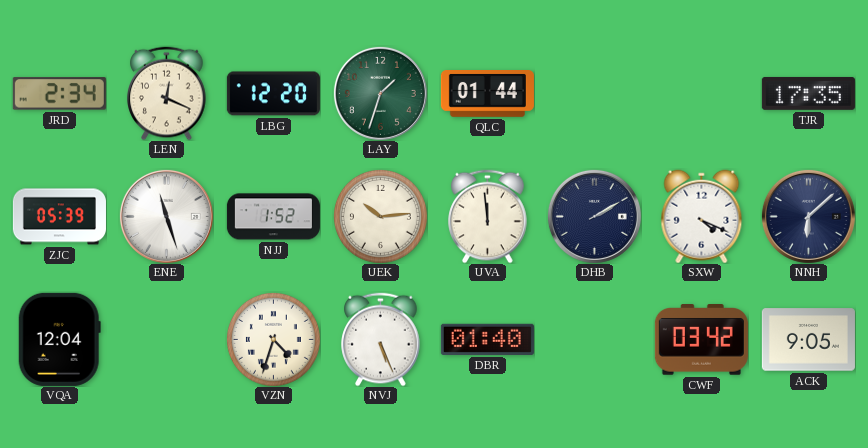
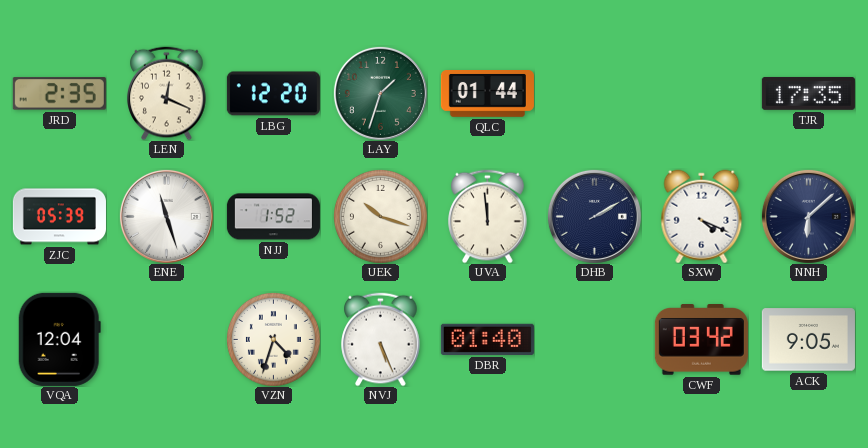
JRD: 2:34 -> 2:35 (59, 94)
UEK: 10:14 -> 10:18 (380, 216)
